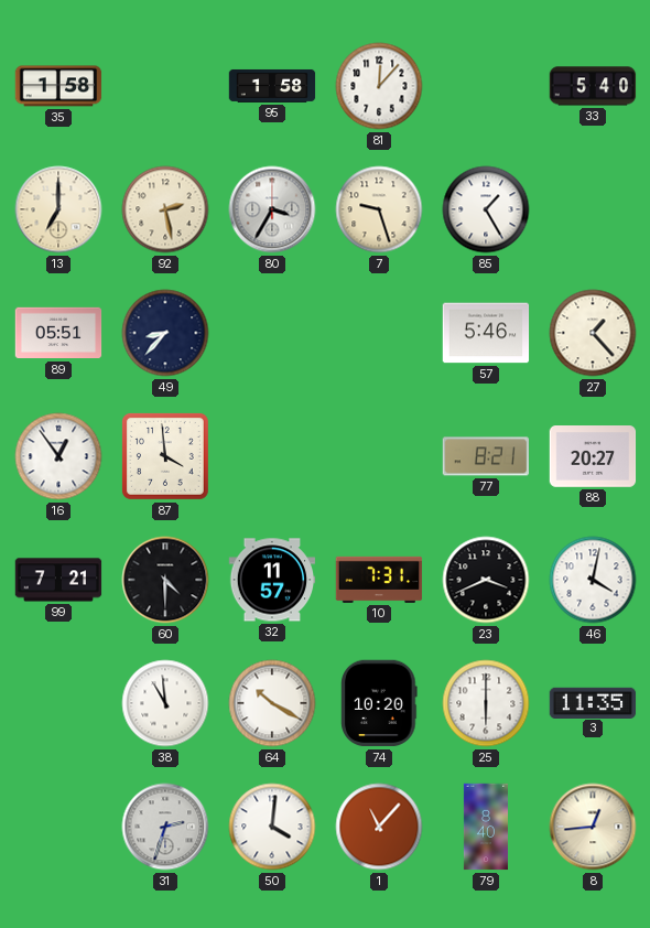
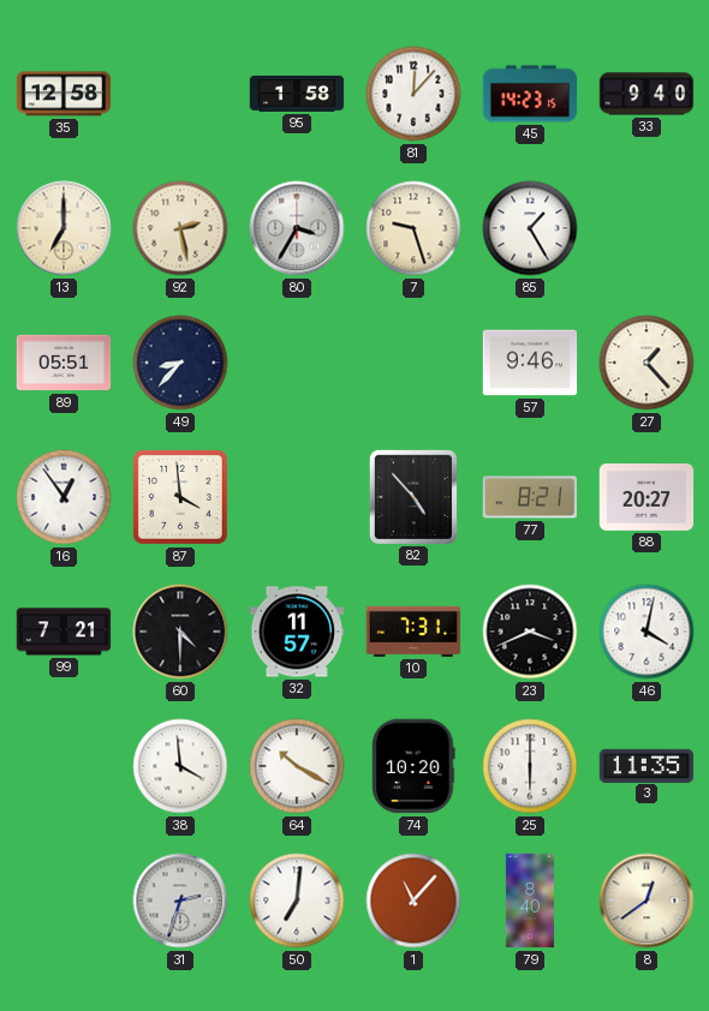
35: 1:58 -> 12:58 (64, 94)
45: none -> 14:23 (530, 94)
33: 5:40 -> 9:40 (647, 94)
57: 5:46 -> 9:46 (530, 363)
82: none -> 4:53 (413, 496)
38: 10:59 -> 3:59 (180, 766)
50: 4:01 -> 7:01 (297, 901)
8: 12:44 -> 12:39 (647, 901)
